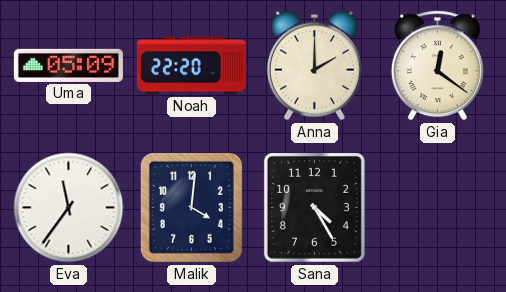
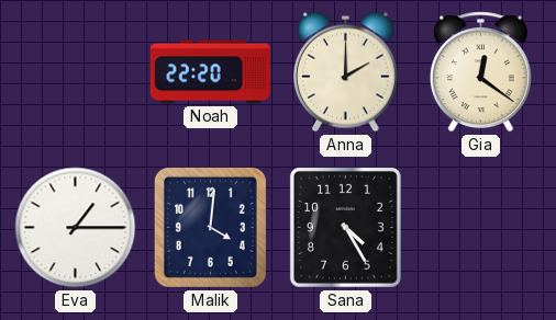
Uma: 05:09 -> none (68, 65)
Eva: 11:36 -> 1:15 (76, 228)
